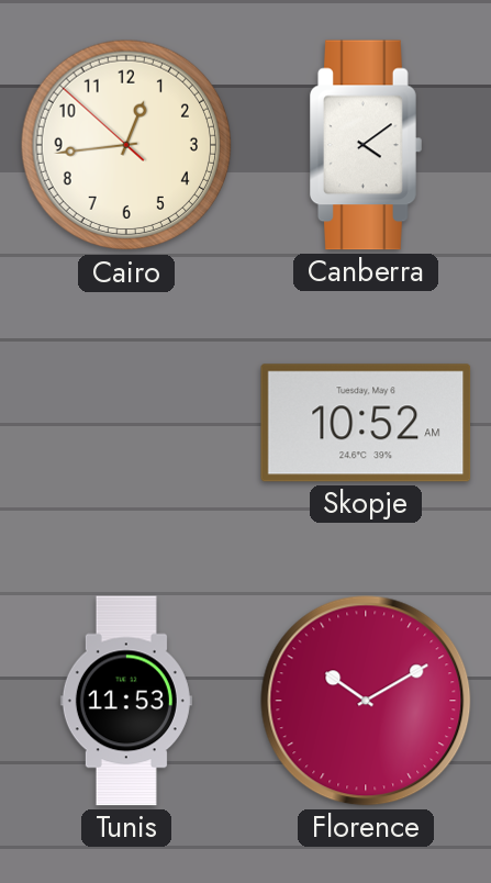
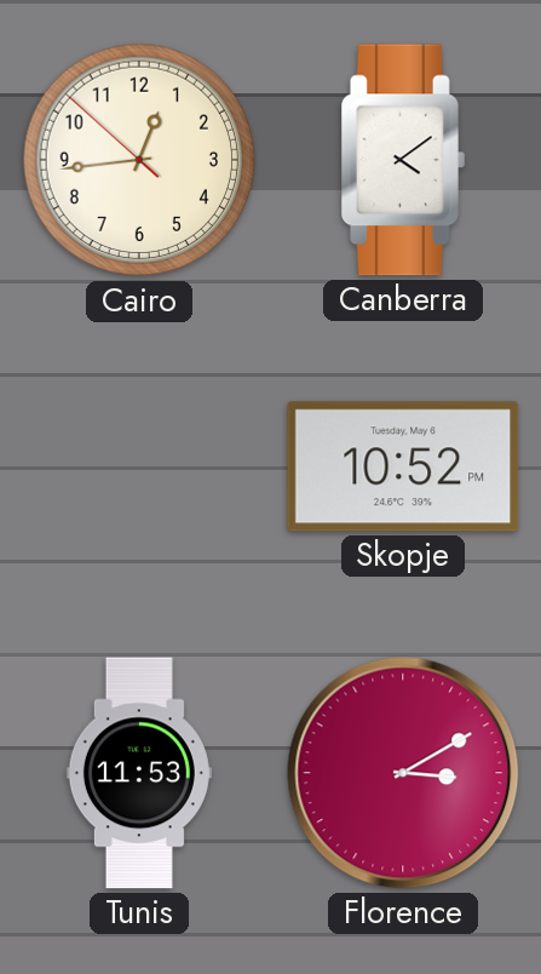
Skopje: 10:52 AM -> 10:52 PM (403, 466)
Florence: 10:10 -> 3:10 (403, 773)
